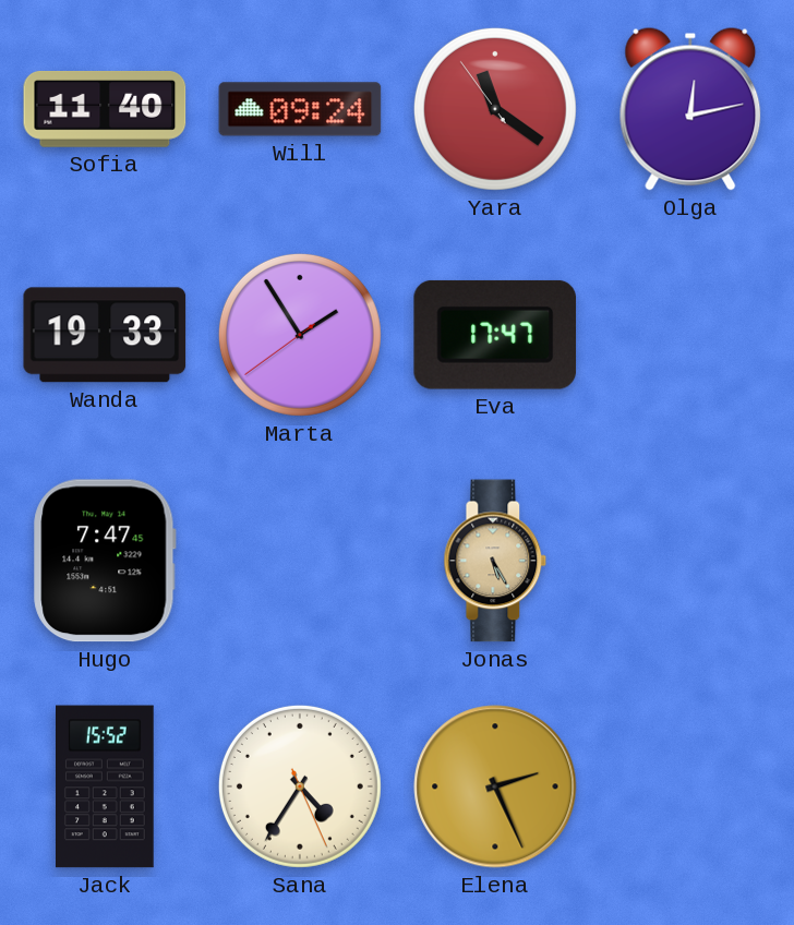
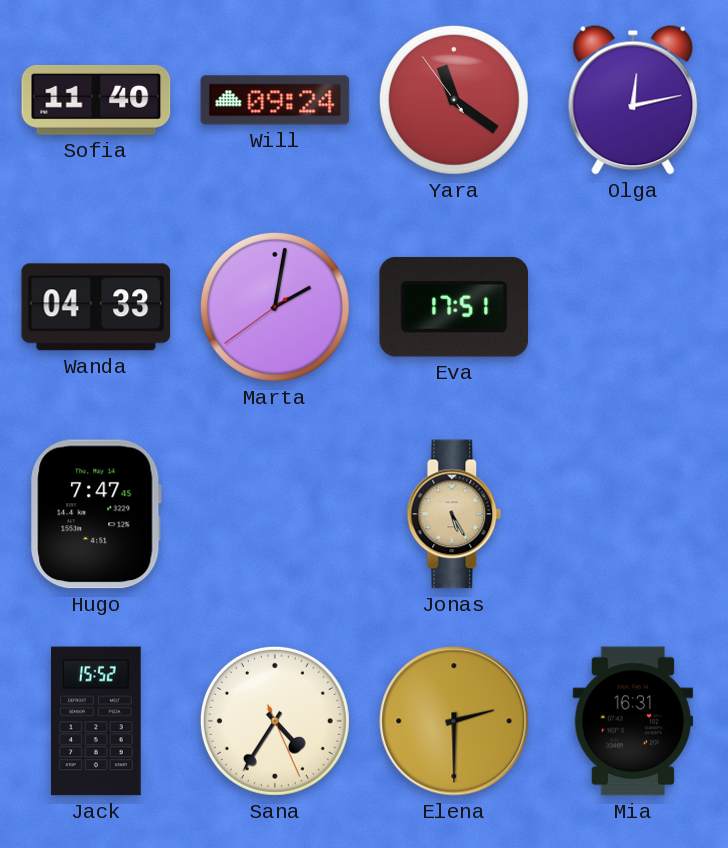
Wanda: 19:33 -> 04:33 (96, 307)
Marta: 1:54 -> 2:01 (275, 307)
Eva: 17:47 -> 17:51 (454, 307)
Elena: 2:26 -> 2:30 (454, 721)
Mia: none -> 16:31 (633, 721)
